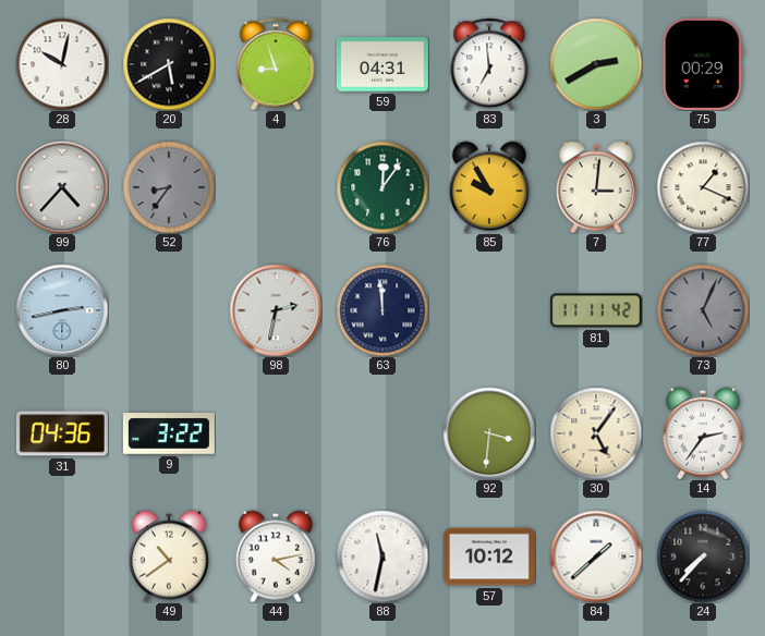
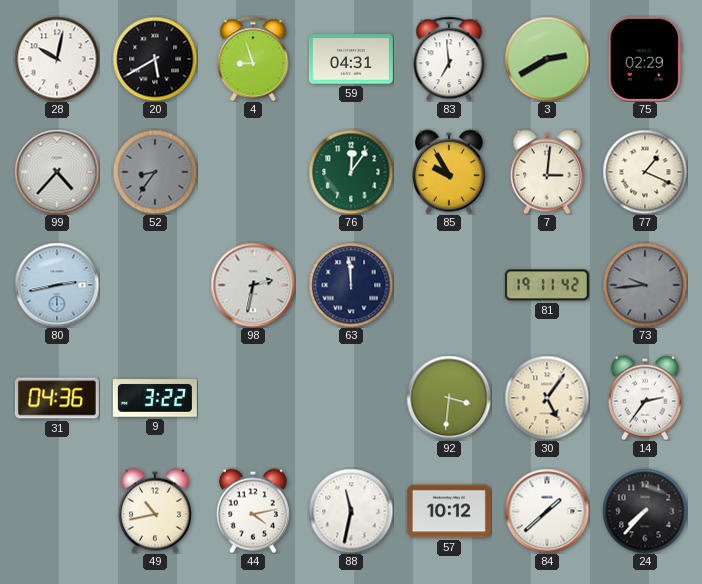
75: 00:29 -> 02:29 (645, 59)
81: 11:11 -> 19:11 (547, 285)
73: 5:04 -> 9:44 (645, 285)
49: 10:39 -> 10:43 (155, 511)
